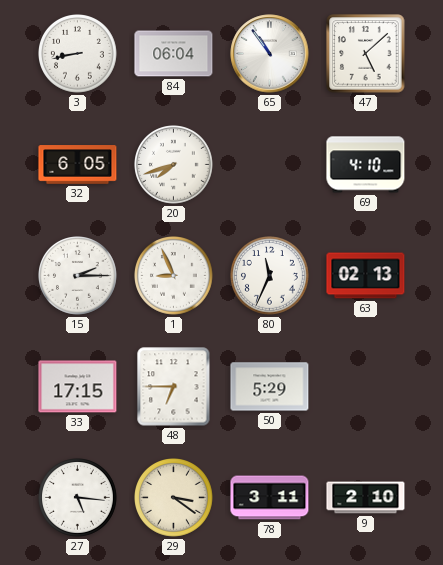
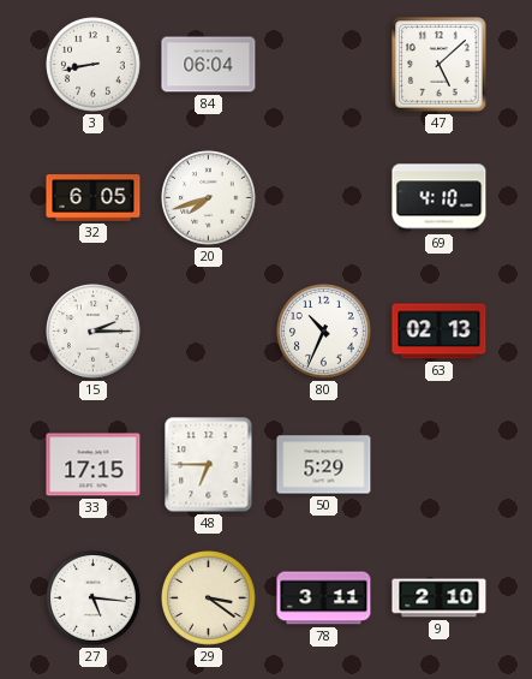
65: 10:54 -> none (270, 54)
1: 8:56 -> none (174, 276)
80: 11:34 -> 10:34 (324, 332)
